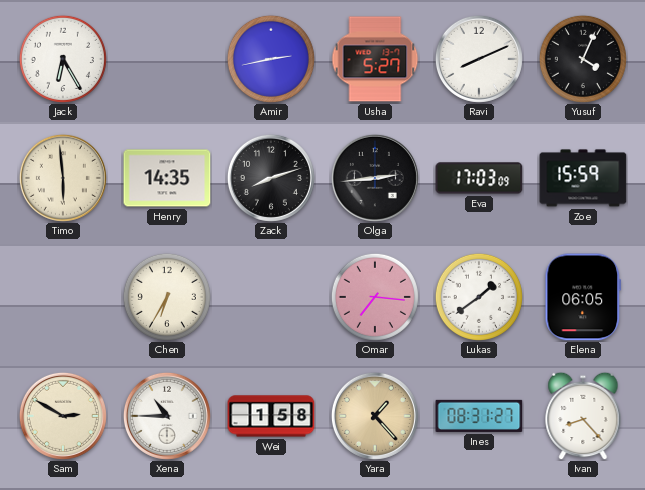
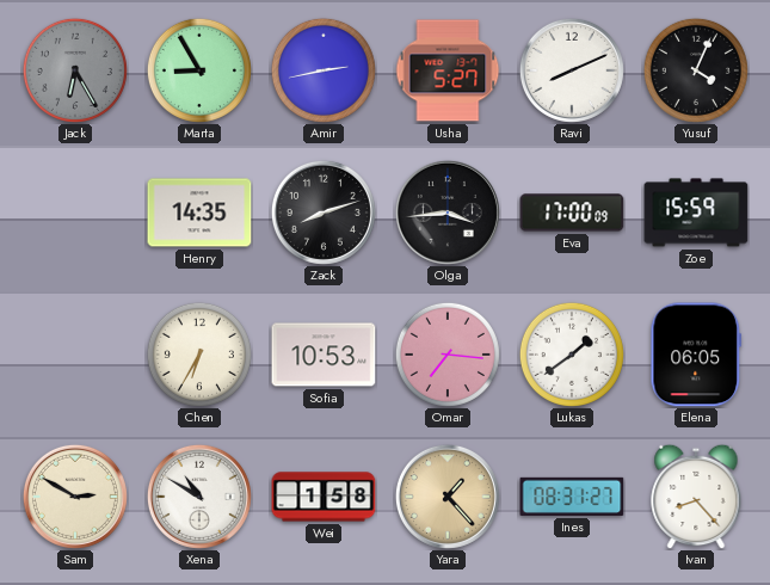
Jack dial: white -> grey (75, 70)
Marta: none -> 8:55 (199, 70)
Timo: 5:59 -> none (63, 178)
Olga: 2:44 -> 3:44 (448, 213)
Eva: 17:03 -> 17:00 (572, 213)
Sofia: none -> 10:53 (324, 355)
Xena: 10:45 -> 10:50 (199, 497)
